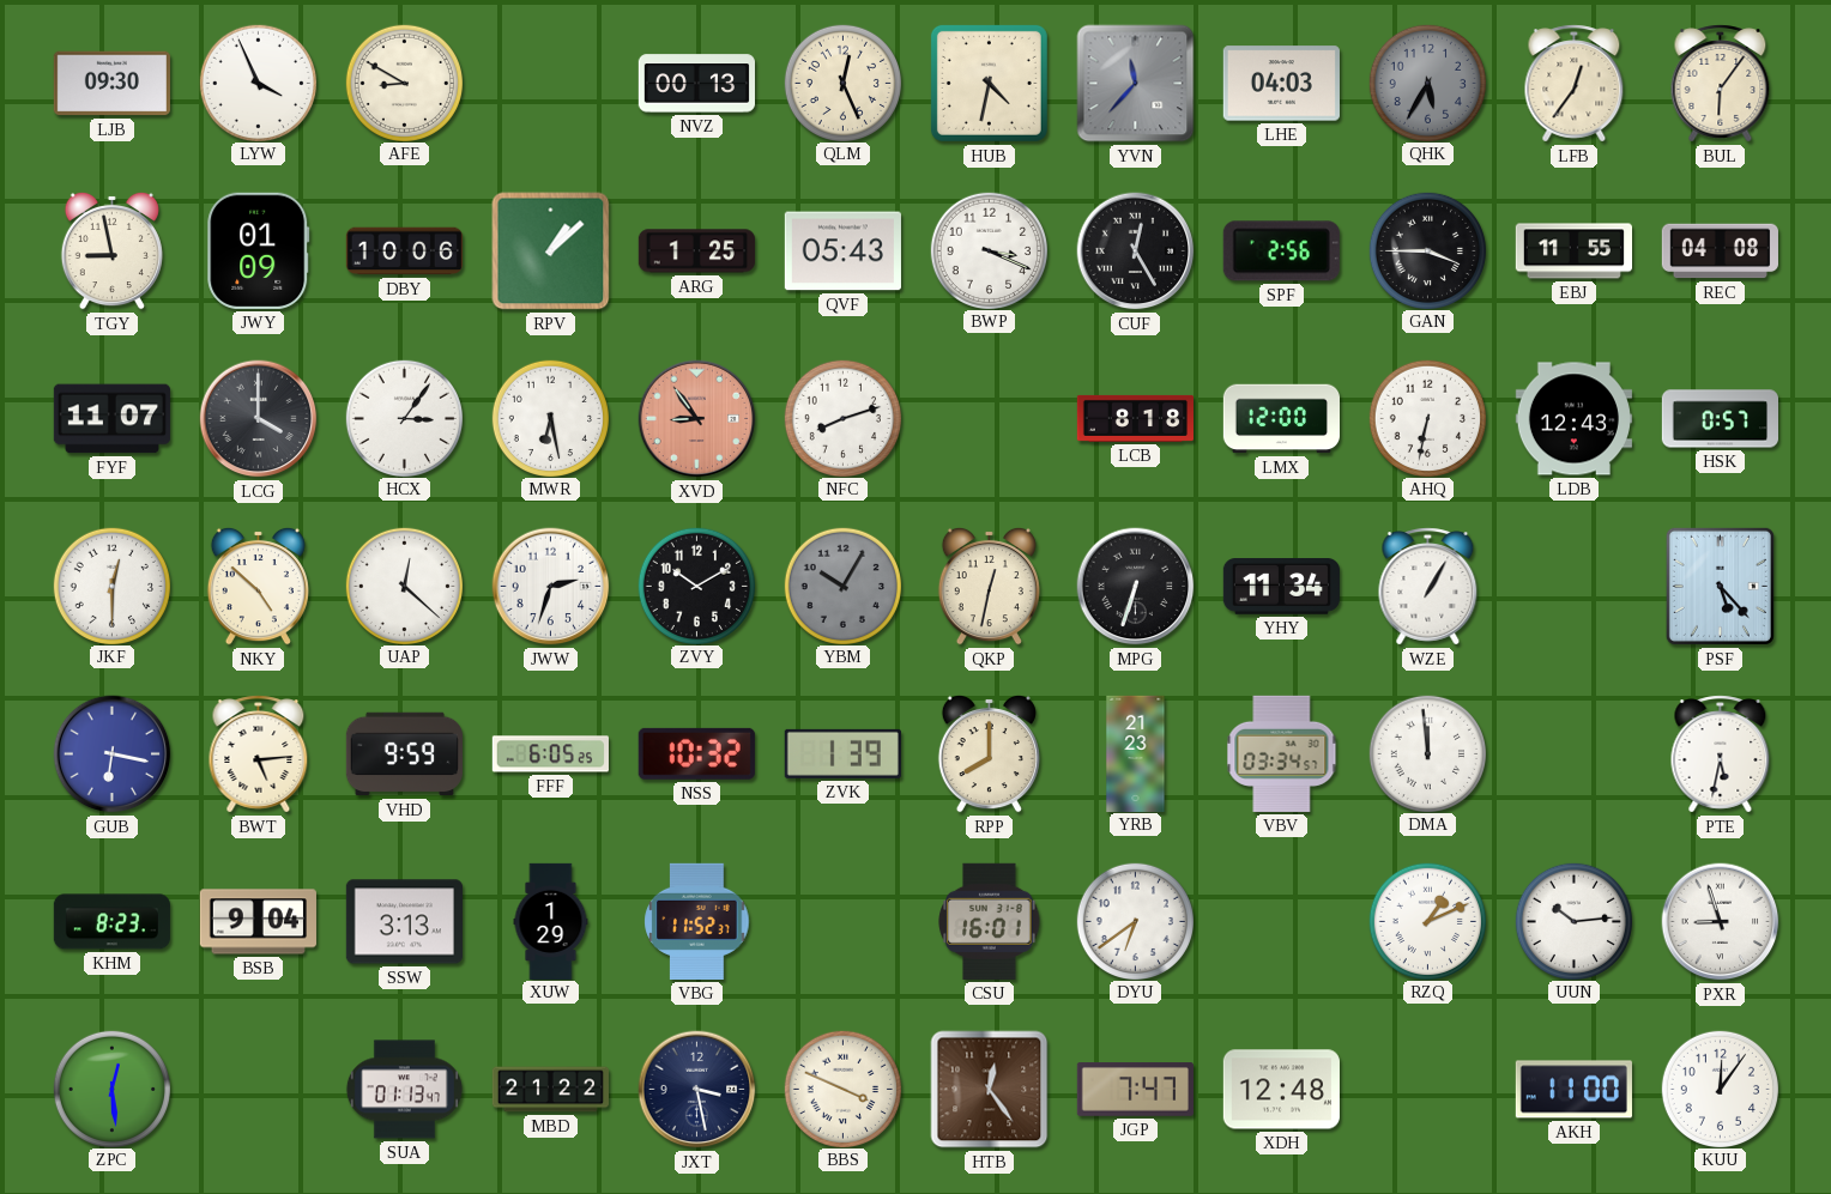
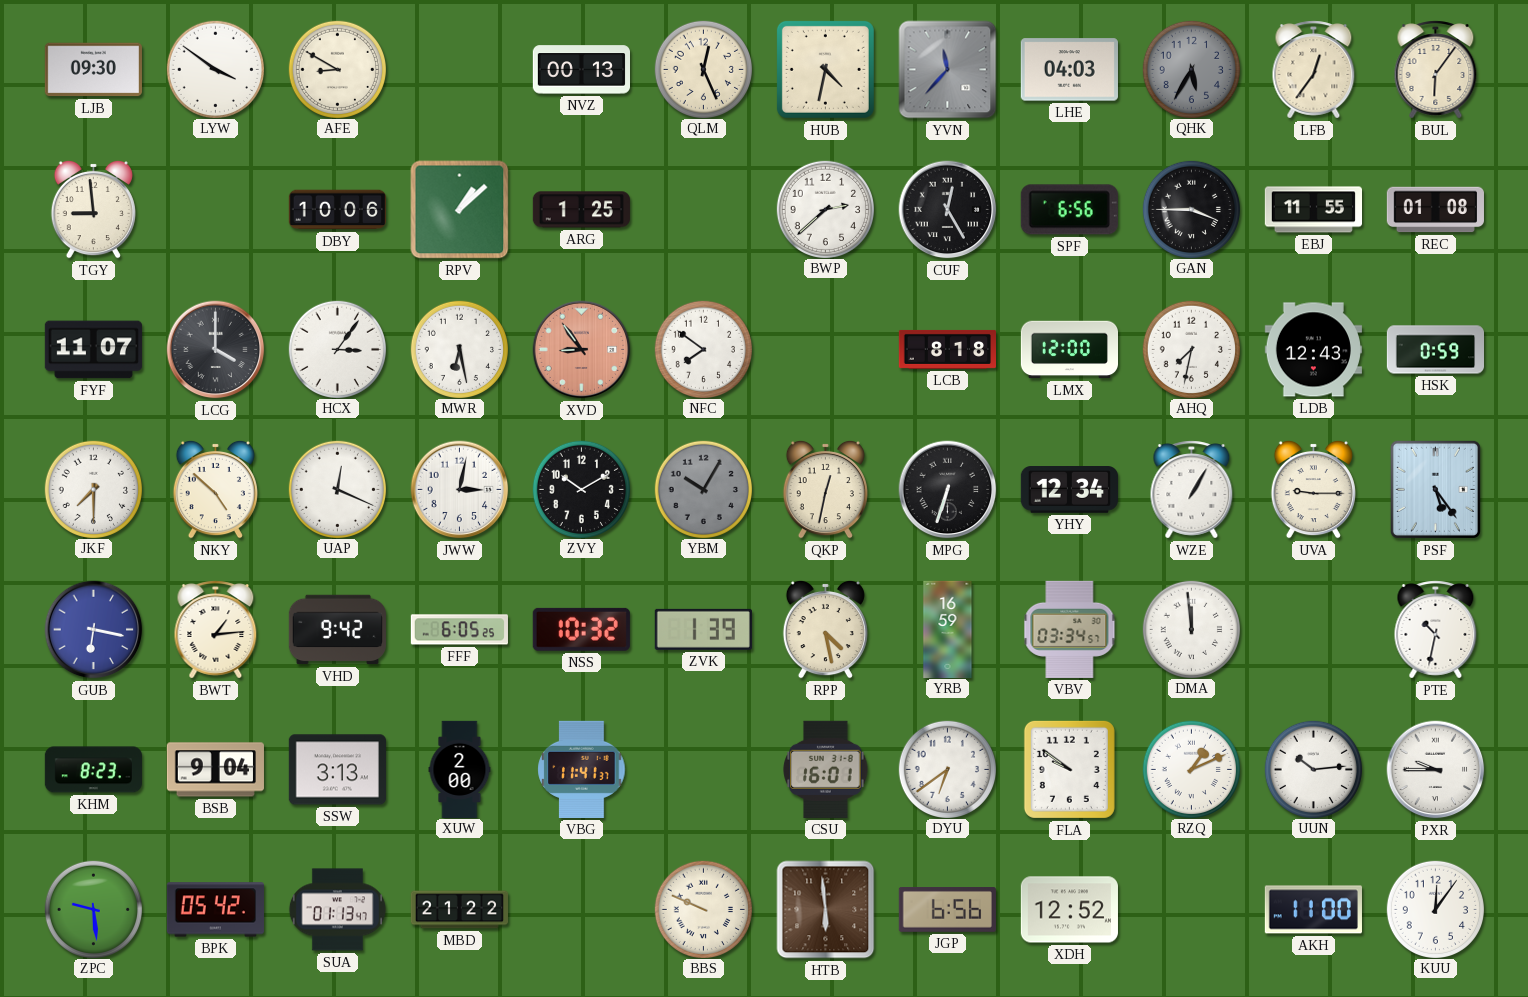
LYW: 3:56 -> 3:51 (215, 69)
TGY: 8:58 -> 8:59 (93, 209)
JWY: 01:09 -> none (259, 250)
QVF: 05:43 -> none (842, 251)
BWP: 3:19 -> 2:38 (825, 209)
SPF: 2:56 -> 6:56 (1069, 210)
REC: 04:08 -> 01:08 (1435, 210)
NFC: 8:12 -> 7:51 (703, 349)
AHQ: 6:32 -> 7:32 (1191, 349)
HSK: 0:57 -> 0:59 (1435, 350)
JKF: 12:30 -> 7:30 (93, 489)
UAP: 12:22 -> 12:19 (337, 489)
JWW: 2:33 -> 3:02 (460, 490)
YHY: 11:34 -> 12:34 (1069, 490)
UVA: none -> 9:15 (1313, 489)
PSF: 5:23 -> 5:24 (1435, 489)
BWT: 5:14 -> 1:14 (216, 630)
VHD: 9:59 -> 9:42 (337, 630)
RPP: 8:00 -> 4:28 (825, 629)
YRB: 21:23 -> 16:59 (948, 629)
PTE: 5:32 -> 10:32 (1436, 630)
XUW: 1:29 -> 2:00 (460, 769)
VBG: 11:52 -> 11:41 (582, 769)
FLA: none -> 9:51 (1069, 769)
PXR: 8:57 -> 9:45 (1436, 770)
ZPC: 12:29 -> 9:29 (93, 909)
BPK: none -> 05:42 (215, 910)
JXT: 3:28 -> none (697, 1090)
BBS: 3:49 -> 9:49 (703, 909)
HTB: 12:24 -> 5:59 (826, 910)
JGP: 7:47 -> 6:56 (947, 910)
XDH: 12:48 -> 12:52 (1069, 910)
